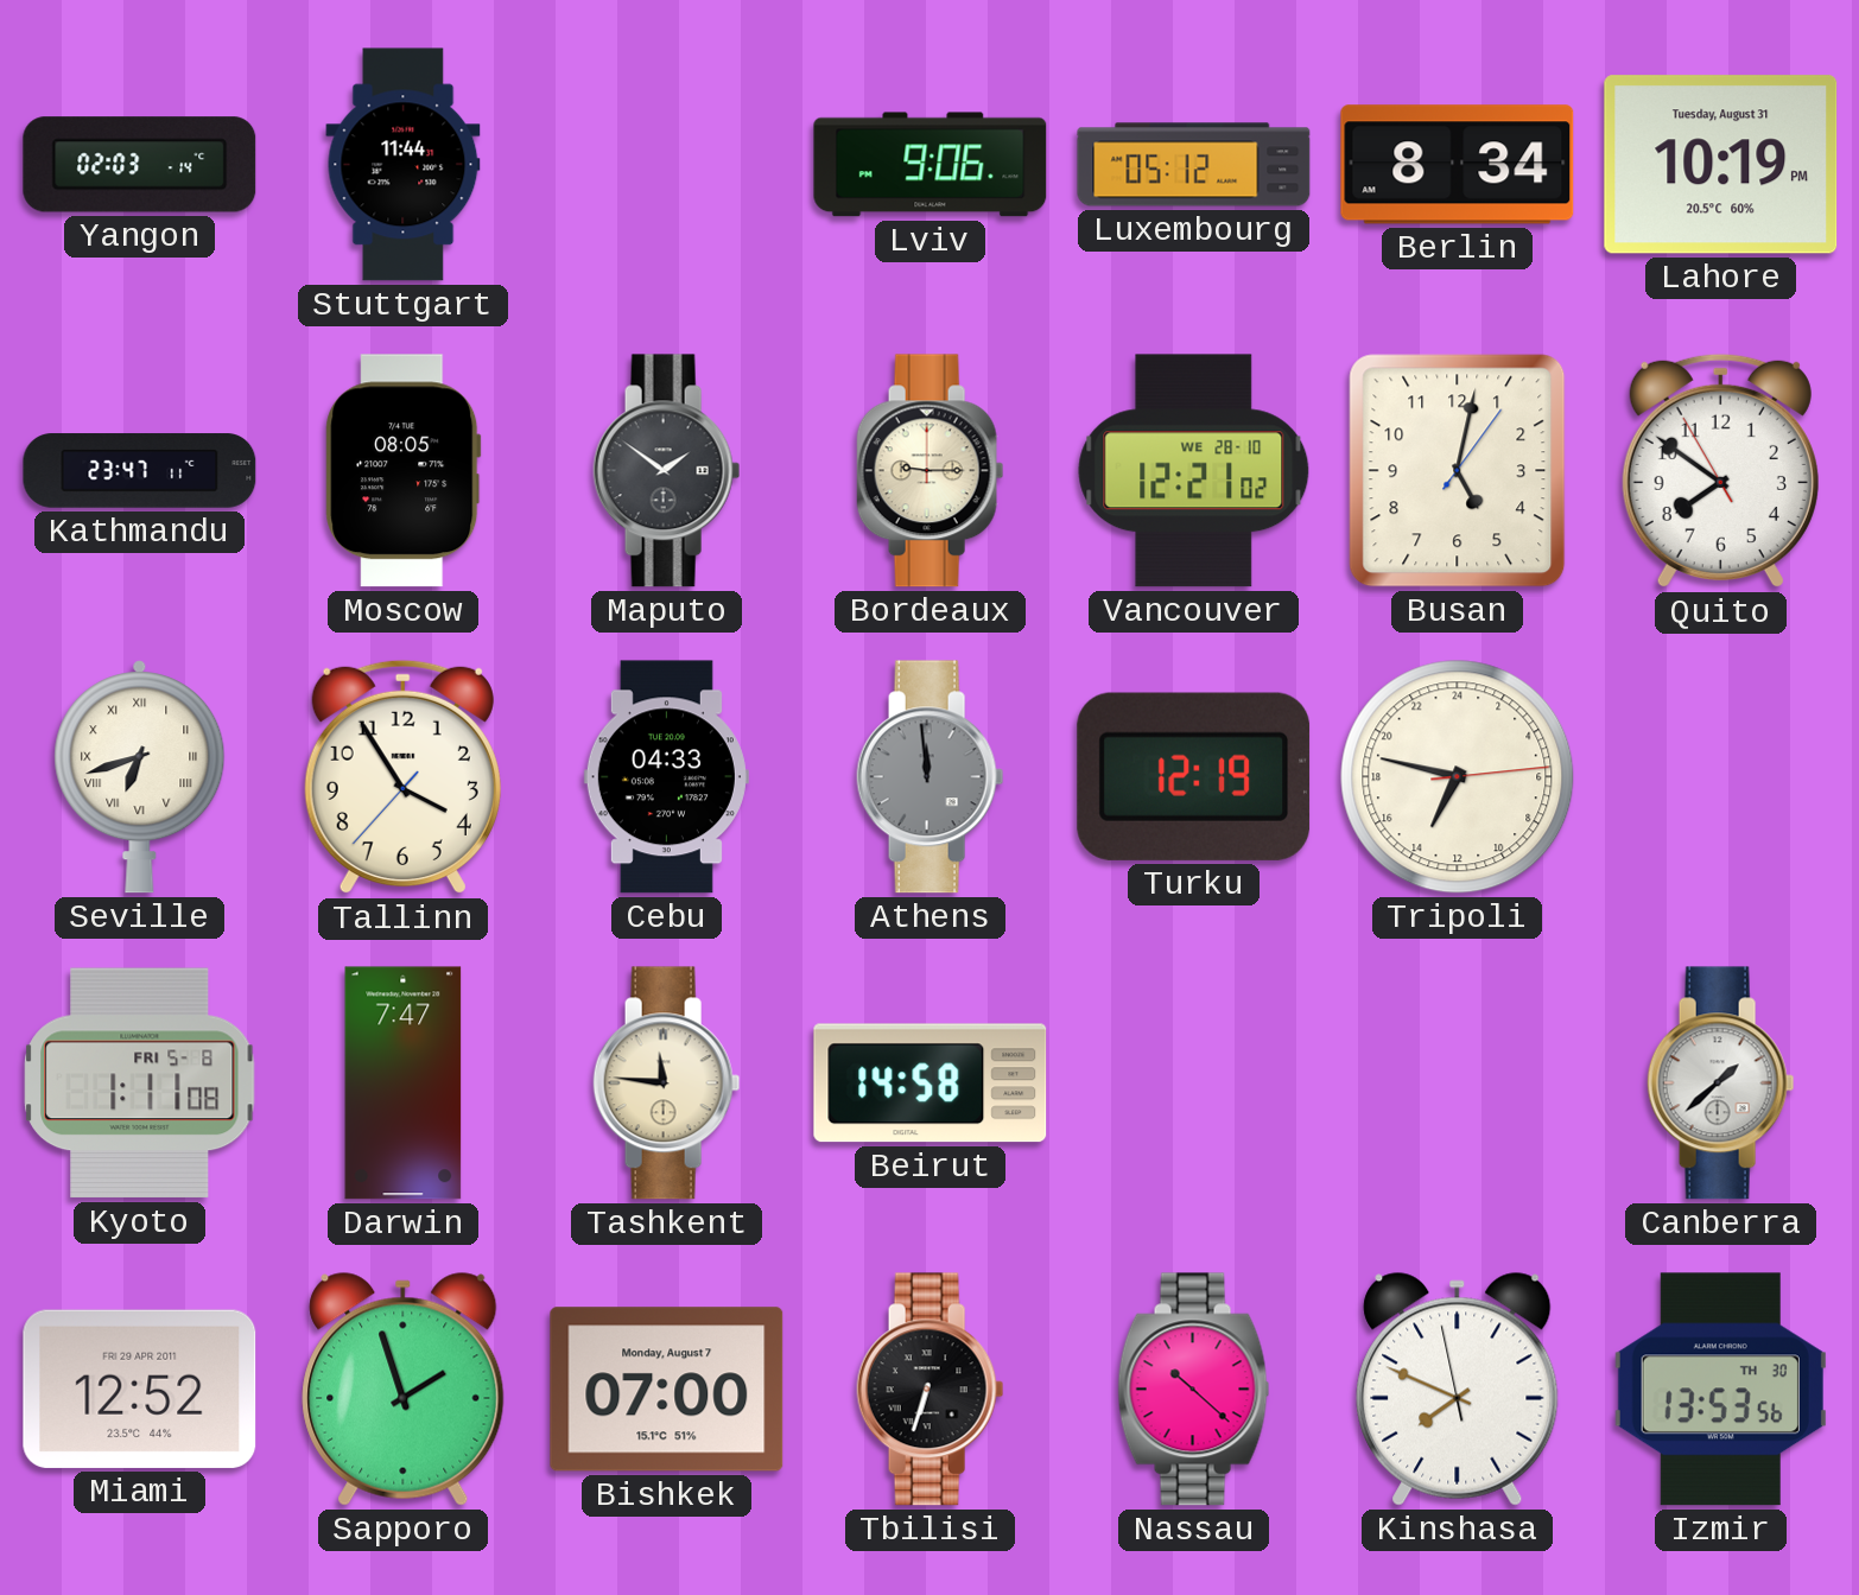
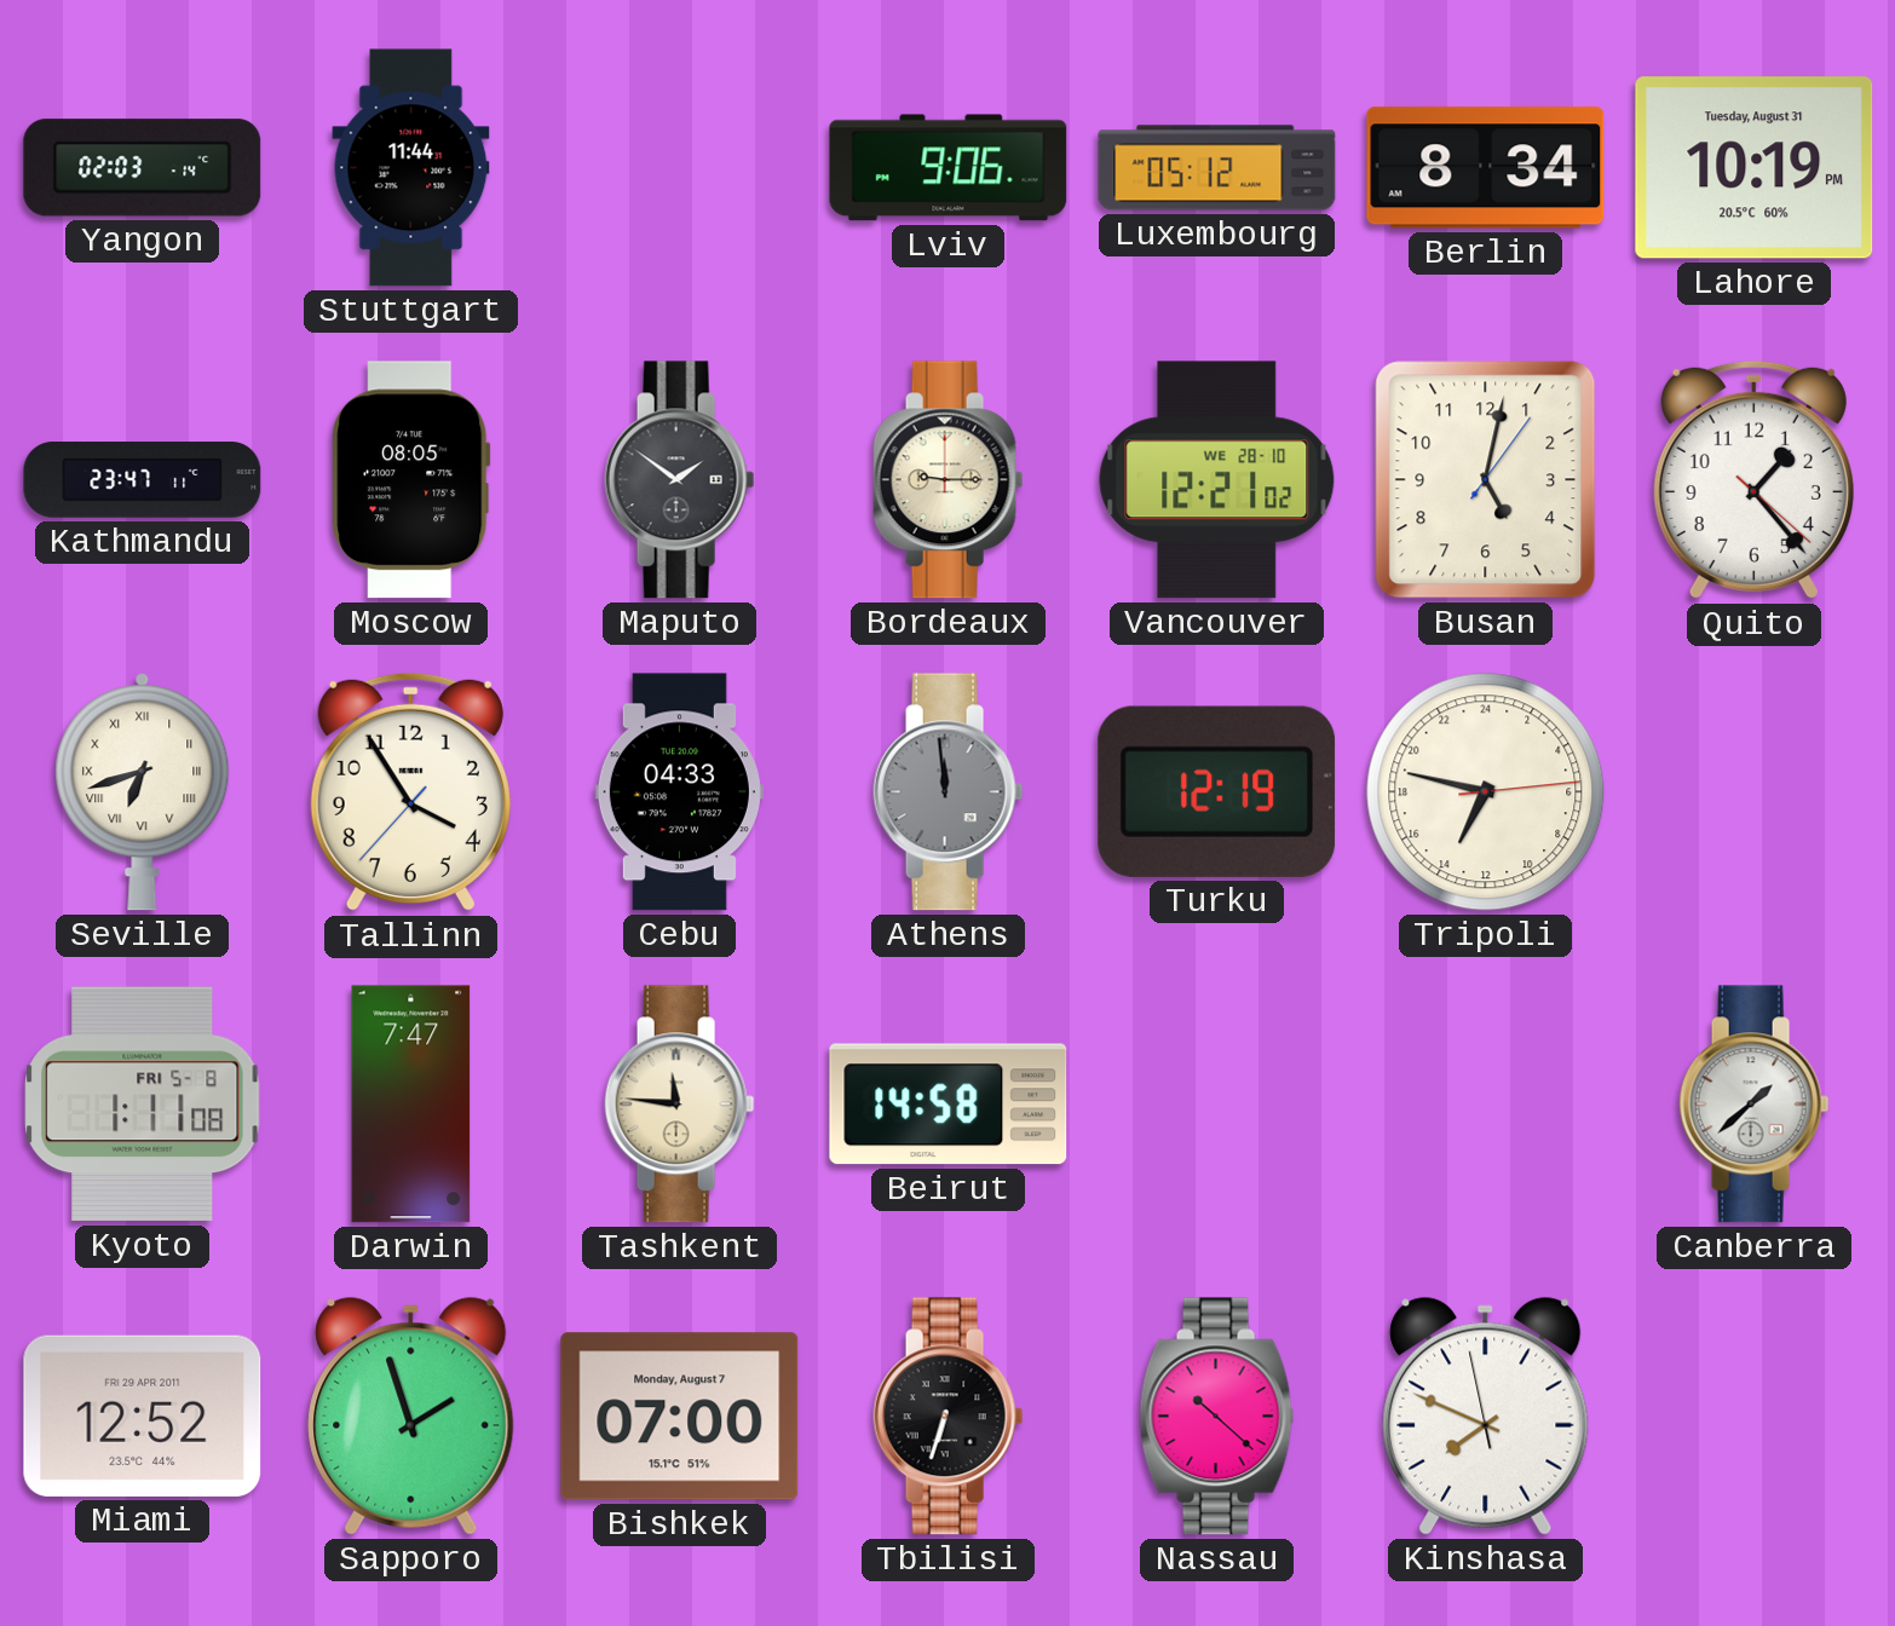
Quito: 7:50 -> 1:23 (1753, 480)
Izmir: 13:53 -> none (1720, 1390)
